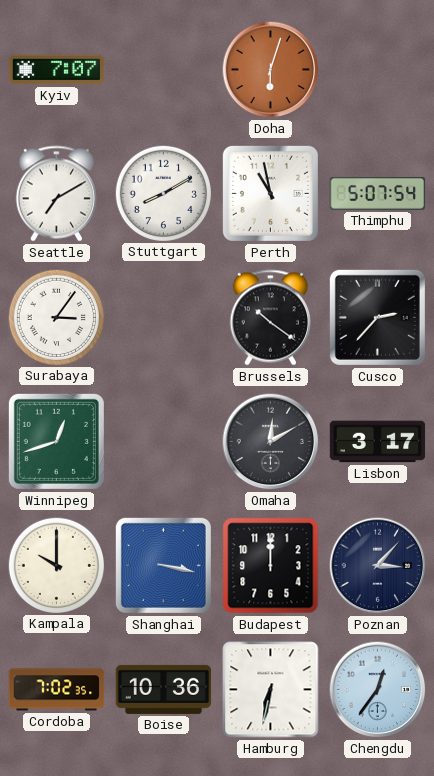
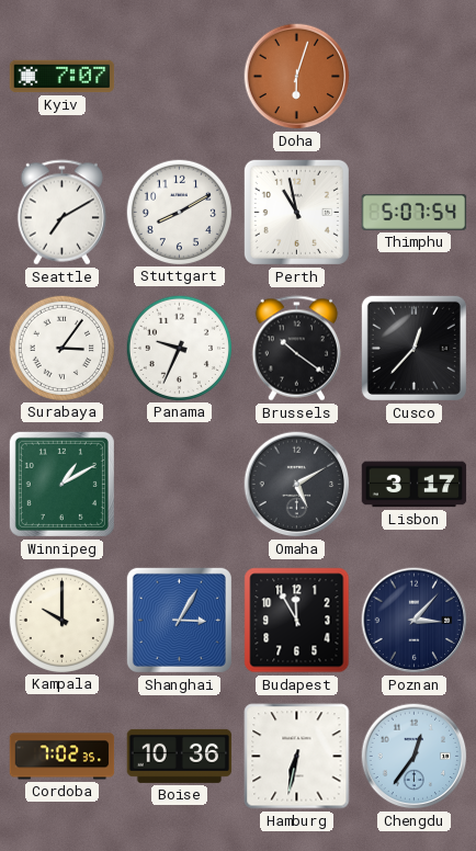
Panama: none -> 9:34 (179, 348)
Cusco: 2:37 -> 12:37 (413, 348)
Winnipeg: 12:42 -> 1:10 (61, 484)
Omaha: 12:10 -> 5:10 (297, 485)
Shanghai: 3:17 -> 3:05 (179, 620)
Budapest: 12:00 -> 11:55 (297, 621)
